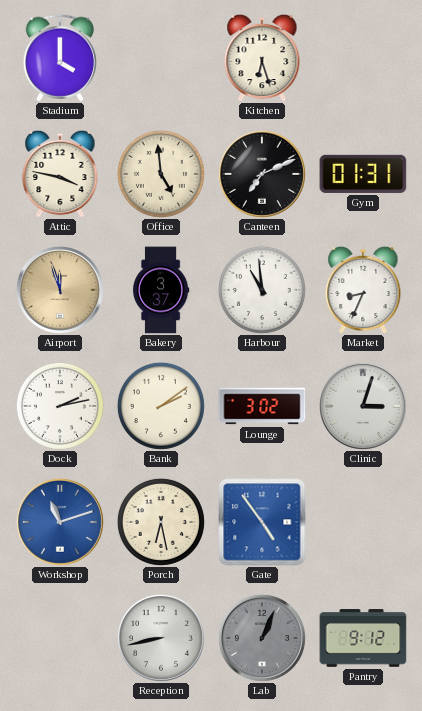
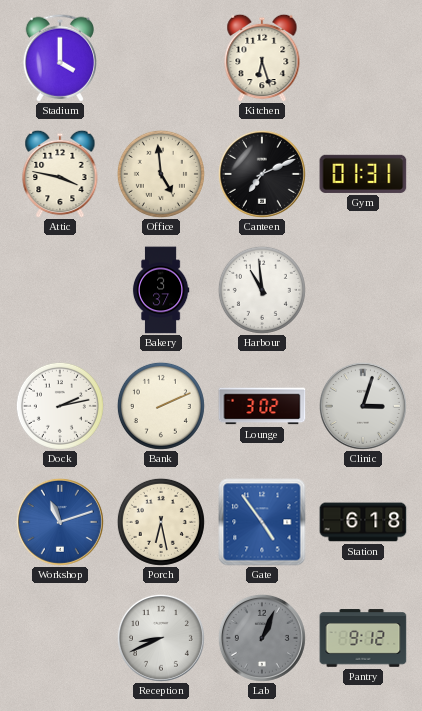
Airport: 11:57 -> none (60, 290)
Market: 8:34 -> none (363, 290)
Bank: 2:09 -> 2:11 (161, 406)
Station: none -> 6:18 (363, 522)
Reception: 8:43 -> 8:41 (161, 638)
